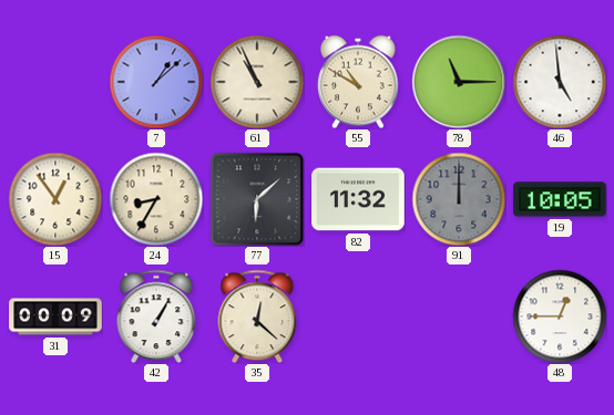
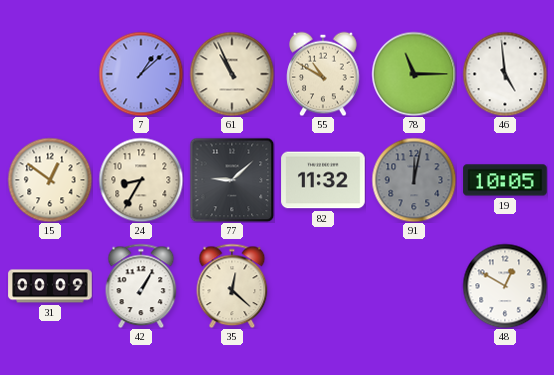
15: 12:54 -> 12:51 (50, 180)
77: 6:08 -> 9:08 (232, 180)
91: 12:00 -> 12:02 (414, 180)
48: 12:45 -> 12:50 (505, 286)
